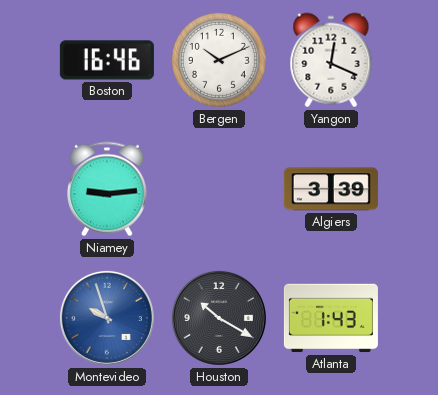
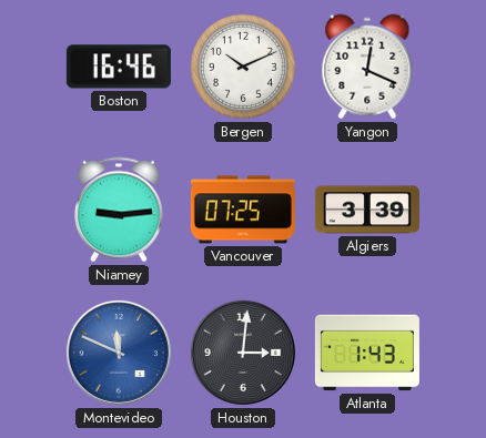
Vancouver: none -> 07:25 (243, 210)
Montevideo: 9:57 -> 11:49 (119, 353)
Houston: 10:20 -> 3:01 (243, 353)
